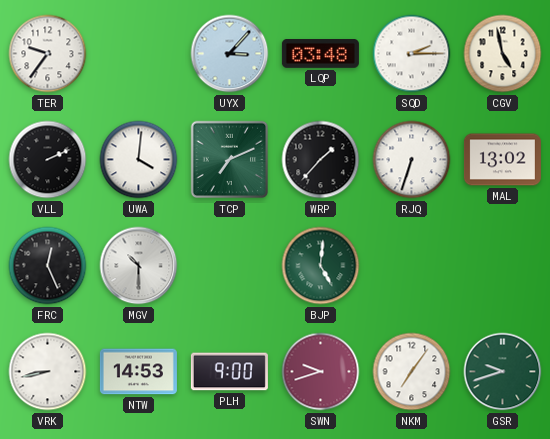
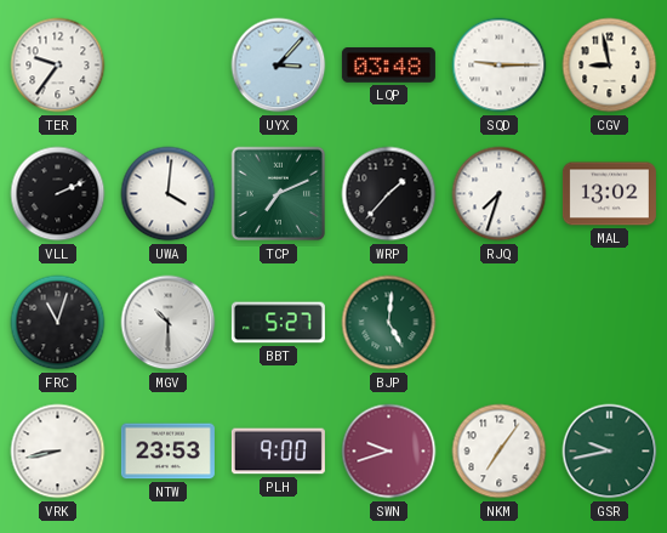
SQD: 2:15 -> 9:15 (500, 66)
CGV: 4:58 -> 8:58 (610, 66)
RJQ: 6:33 -> 7:33 (500, 194)
FRC: 12:26 -> 11:03 (58, 323)
BBT: none -> 5:27 (278, 323)
NTW: 14:53 -> 23:53 (167, 452)
GSR: 9:42 -> 9:43 (610, 452)
